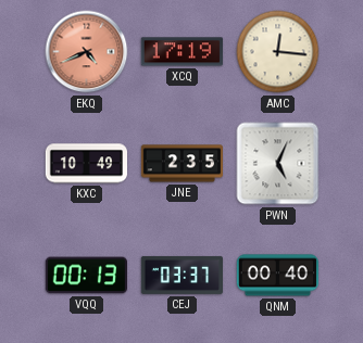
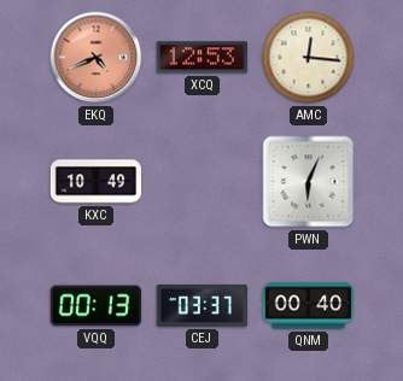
XCQ: 17:19 -> 12:53 (201, 58)
JNE: 2:35 -> none (181, 164)
PWN: 5:04 -> 6:04 (309, 182)
